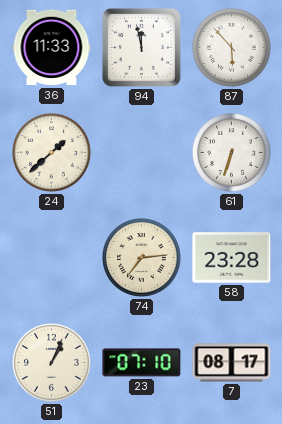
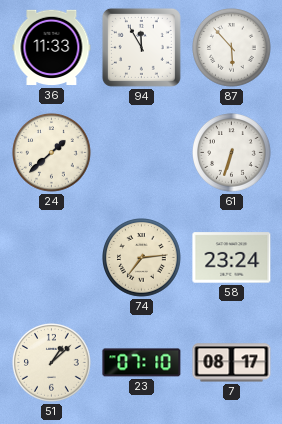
94: 11:58 -> 11:55 (141, 47)
58: 23:28 -> 23:24 (232, 258)
51: 1:04 -> 1:08 (52, 363)
